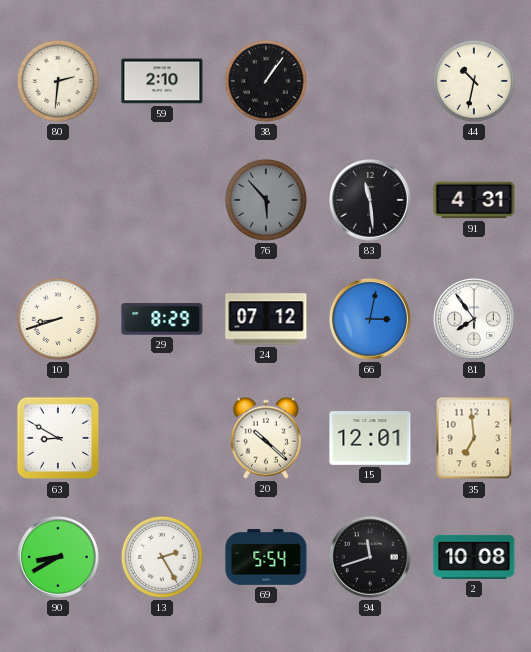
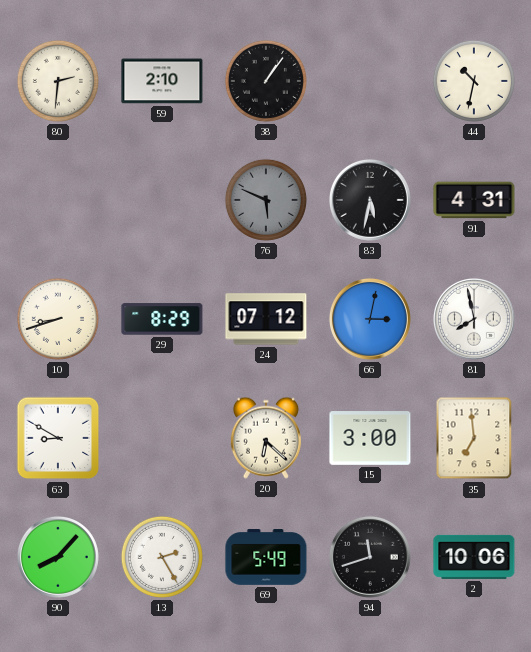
76: 5:53 -> 5:49 (266, 200)
83: 11:29 -> 5:32 (370, 200)
81: 7:54 -> 7:58 (474, 319)
20: 10:22 -> 6:22 (266, 438)
15: 12:01 -> 3:00 (370, 438)
90: 8:40 -> 8:07 (58, 557)
69: 5:54 -> 5:49 (266, 557)
2: 10:08 -> 10:06 (474, 557)
